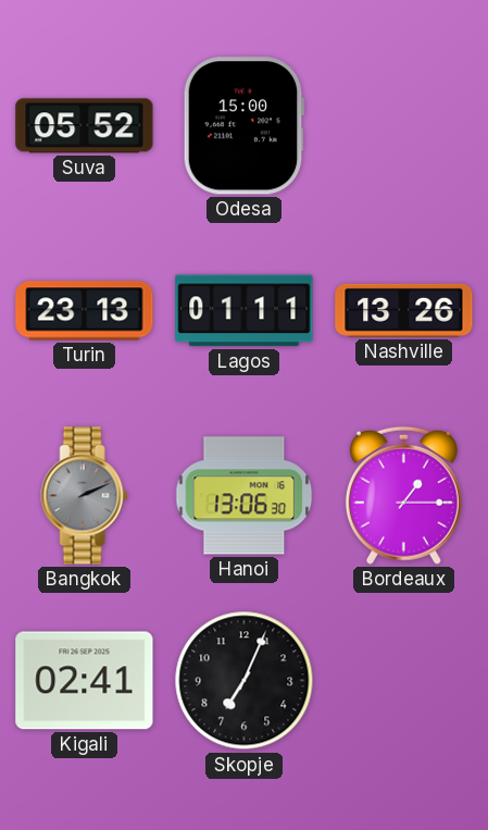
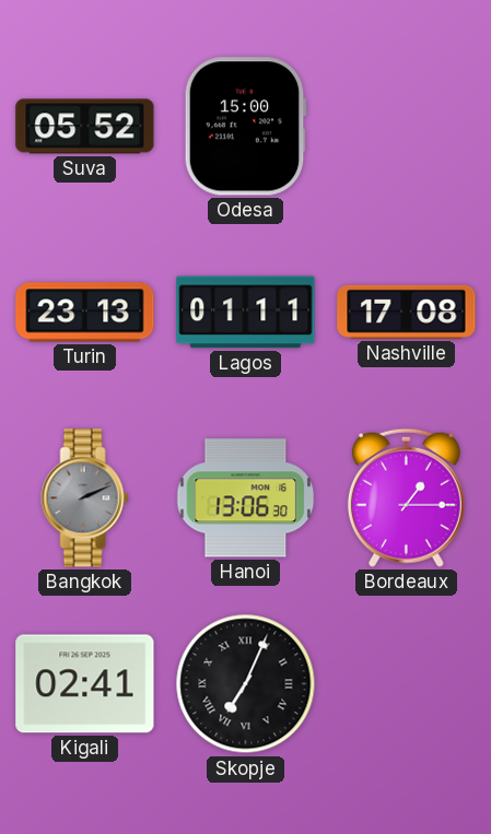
Nashville: 13:26 -> 17:08 (407, 312)
Skopje numerals: Arabic -> Roman (246, 684)
